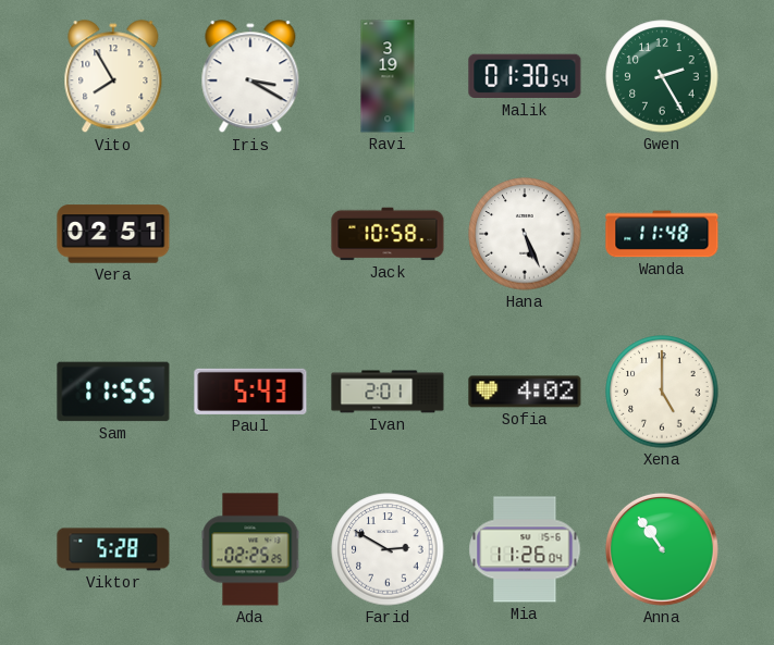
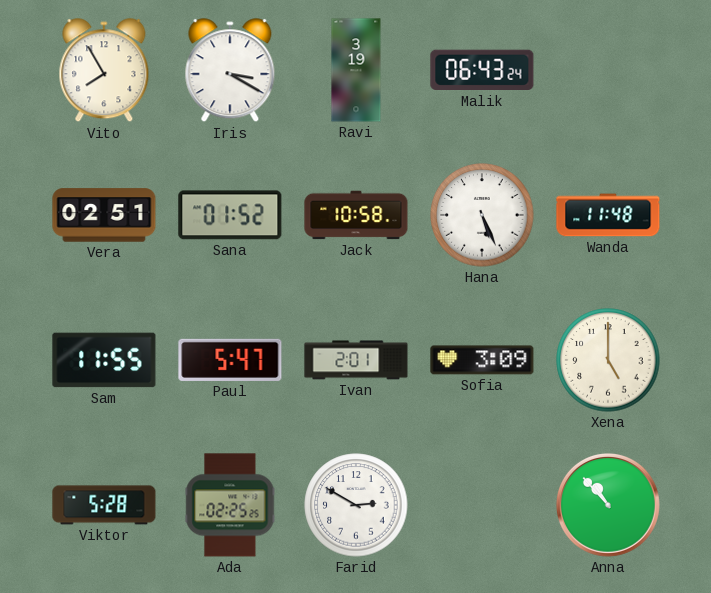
Malik: 01:30 -> 06:43 (482, 70)
Gwen: 2:25 -> none (662, 76)
Sana: none -> 01:52 (230, 215)
Paul: 5:43 -> 5:47 (230, 360)
Sofia: 4:02 -> 3:09 (482, 360)
Mia: 11:26 -> none (525, 549)
Anna: 10:54 -> 10:53 (608, 505)
